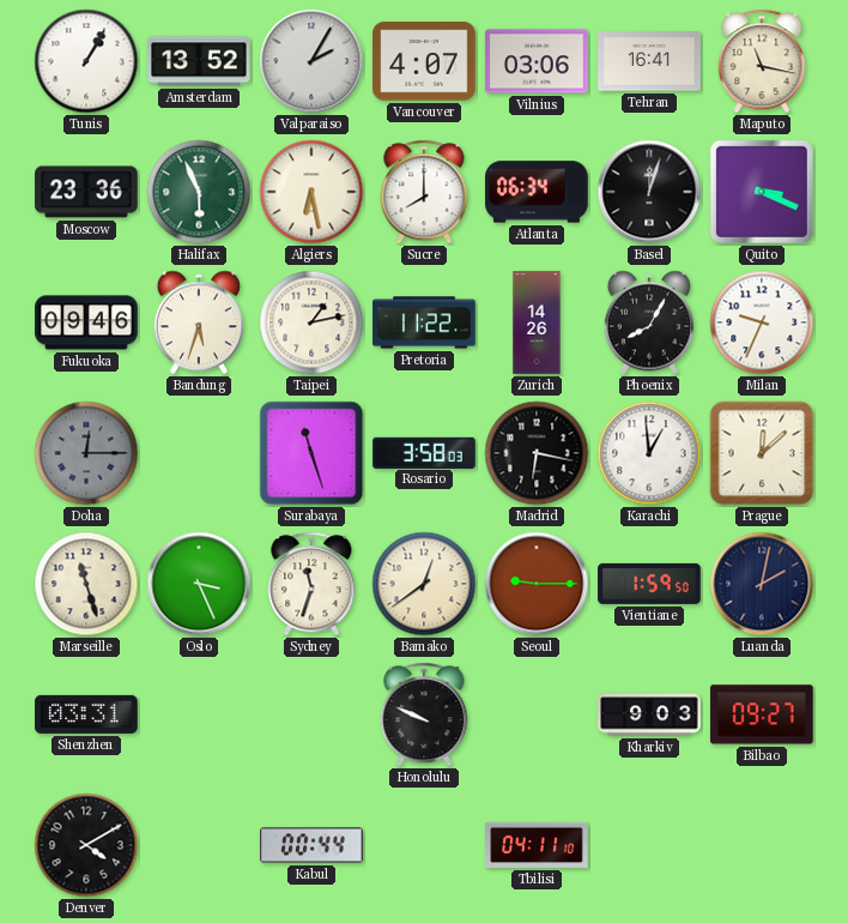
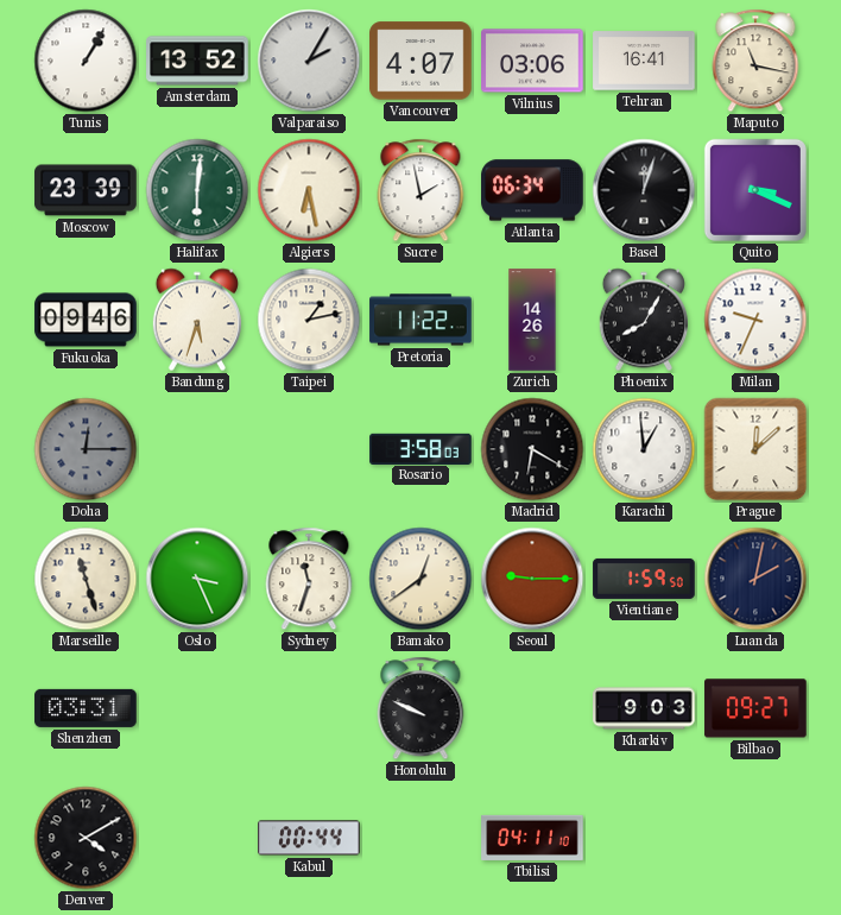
Moscow: 23:36 -> 23:39 (86, 190)
Halifax: 5:56 -> 6:01 (197, 190)
Sucre: 8:00 -> 1:58 (420, 190)
Surabaya: 11:27 -> none (311, 453)
Madrid: 6:17 -> 6:20 (532, 449)
